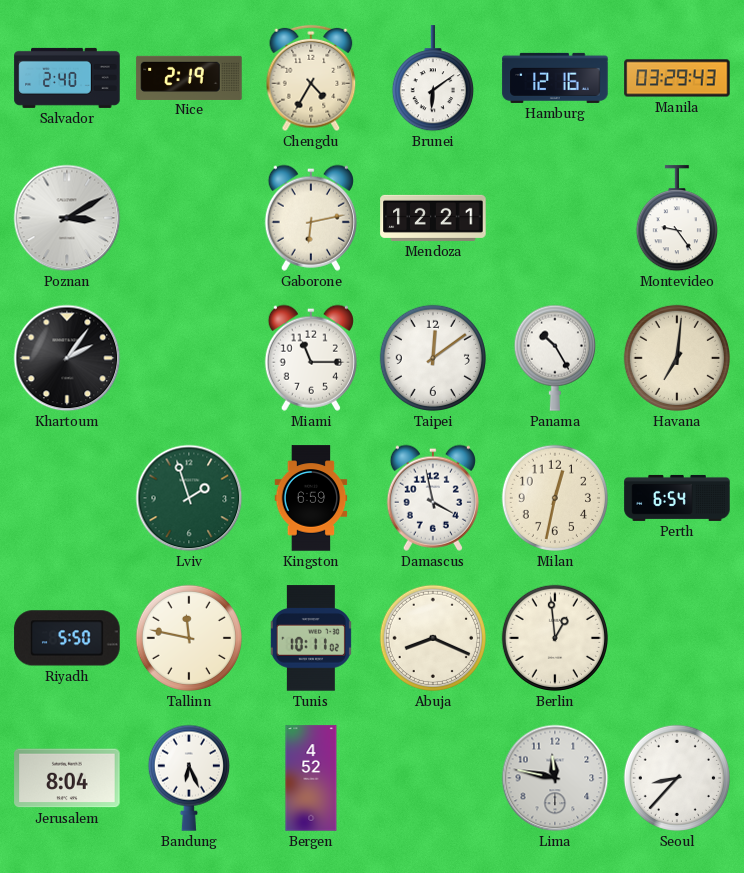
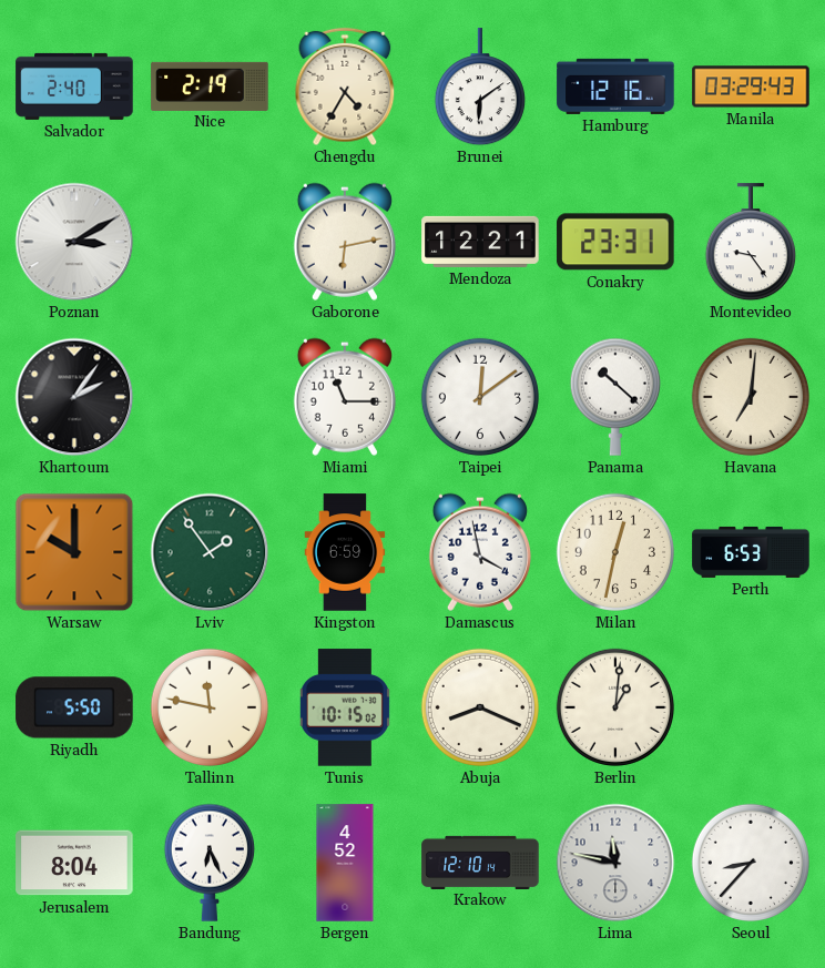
Conakry: none -> 23:31 (615, 242)
Panama: 10:25 -> 10:22 (615, 397)
Warsaw: none -> 10:00 (74, 552)
Lviv: 1:57 -> 1:54 (210, 552)
Perth: 6:54 -> 6:53 (751, 552)
Tunis: 10:11 -> 10:15 (345, 707)
Berlin: 12:59 -> 1:01 (615, 707)
Krakow: none -> 12:10 (480, 862)
